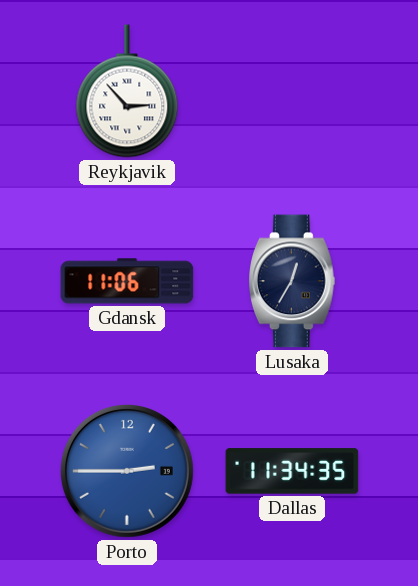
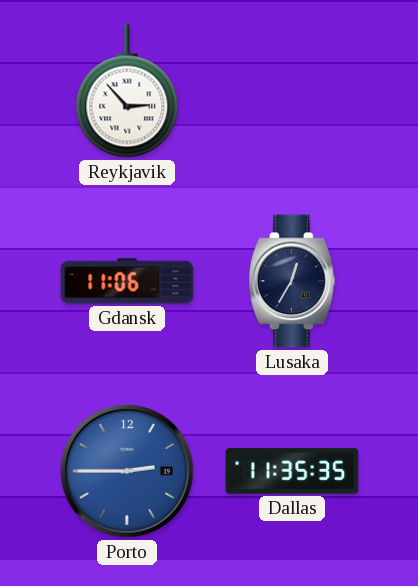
Dallas: 11:34 -> 11:35 (292, 471)
